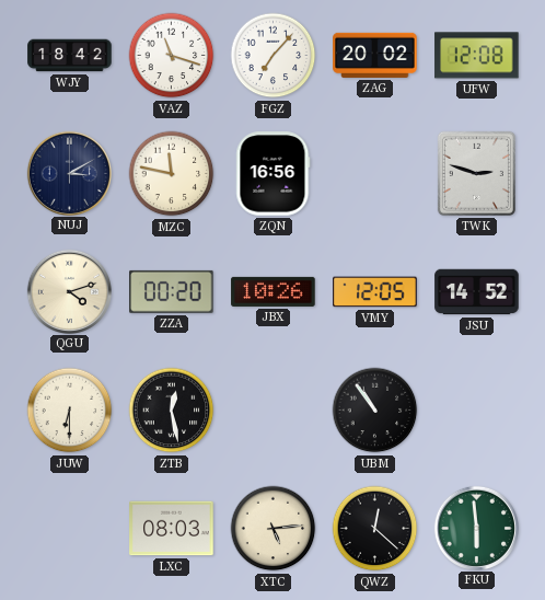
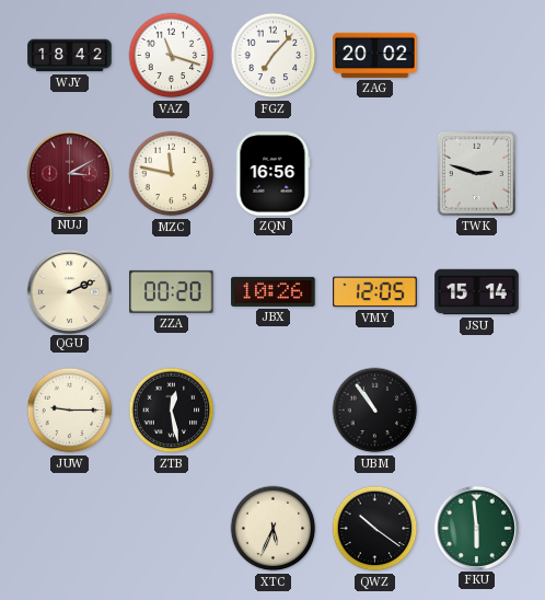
UFW: 12:08 -> none (477, 56)
NUJ dial: navy -> burgundy (69, 173)
QGU: 4:12 -> 2:11 (69, 291)
JSU: 14:52 -> 15:14 (477, 292)
JUW: 6:30 -> 9:15 (70, 411)
LXC: 08:03 -> none (172, 529)
XTC: 5:14 -> 5:34 (274, 529)
QWZ: 12:22 -> 10:21 (375, 529)
